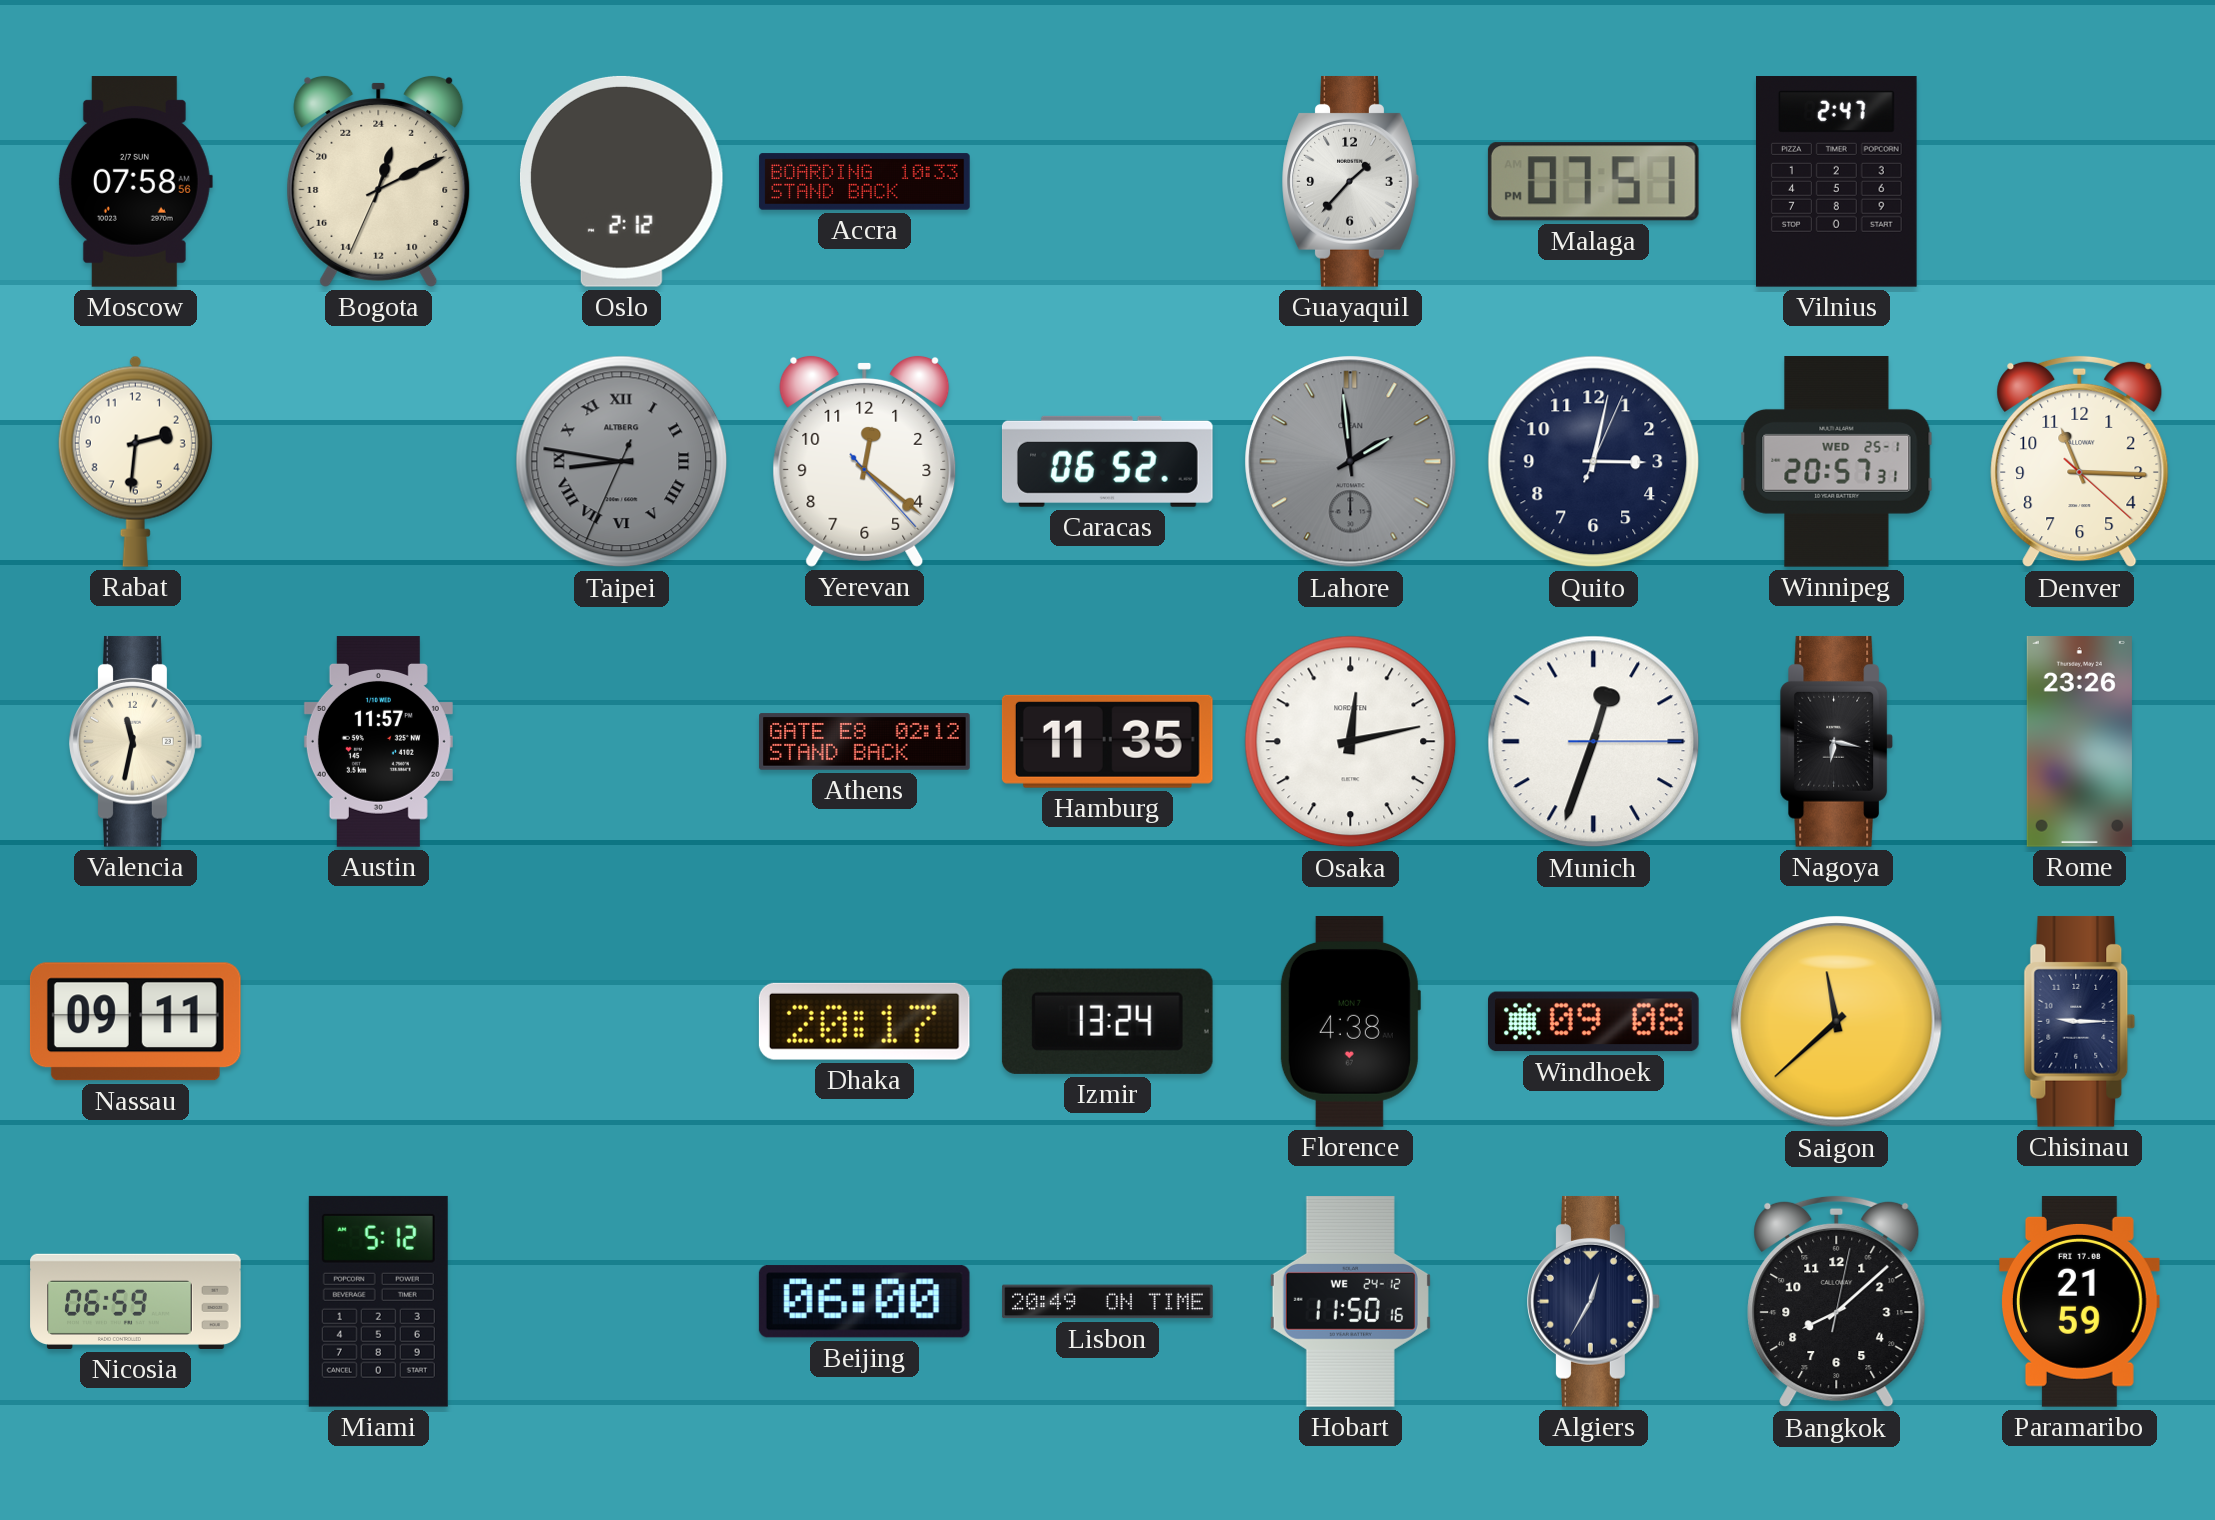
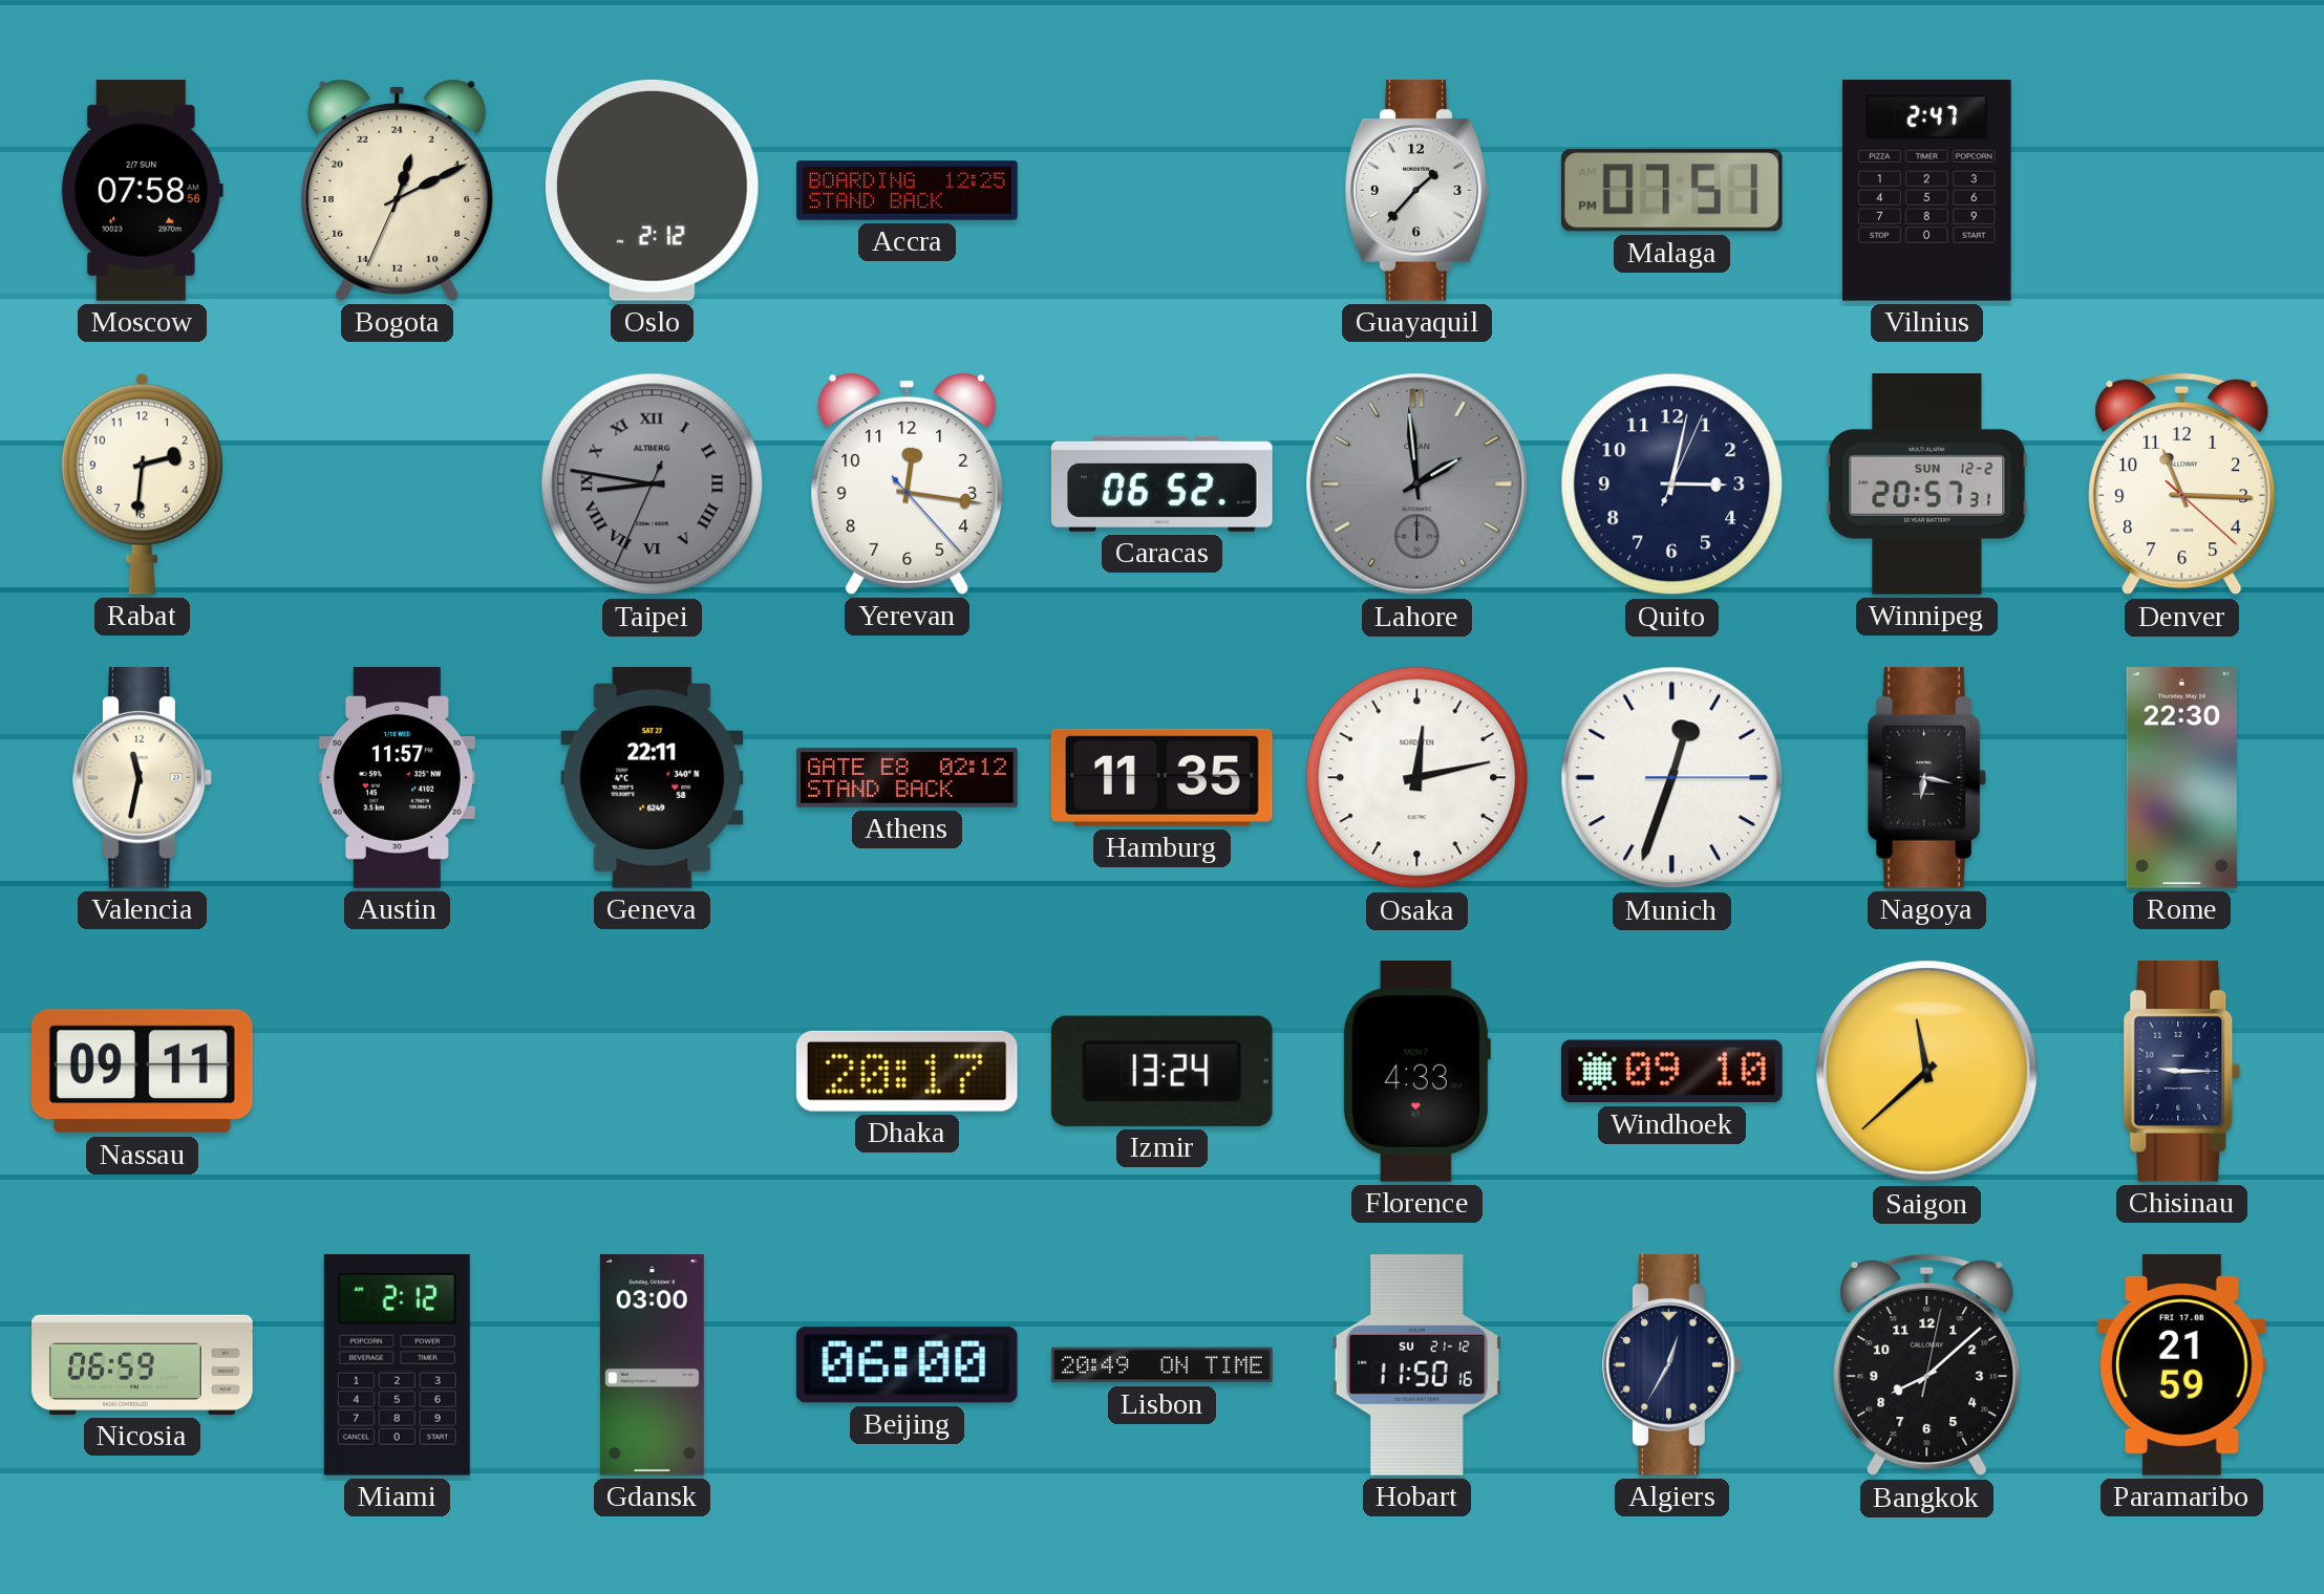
Accra: 10:33 -> 12:25 (908, 191)
Yerevan: 12:21 -> 12:16 (908, 483)
Winnipeg date: WED 25-1 -> SUN 12-2 (1927, 484)
Geneva: none -> 22:11 (653, 778)
Rome: 23:26 -> 22:30 (2181, 778)
Florence: 4:38 -> 4:33 (1416, 1072)
Windhoek: 09:08 -> 09:10 (1672, 1072)
Miami: 5:12 -> 2:12 (397, 1364)
Gdansk: none -> 03:00 (652, 1365)
Hobart date: WE 24-12 -> SU 21-12 (1416, 1365)
